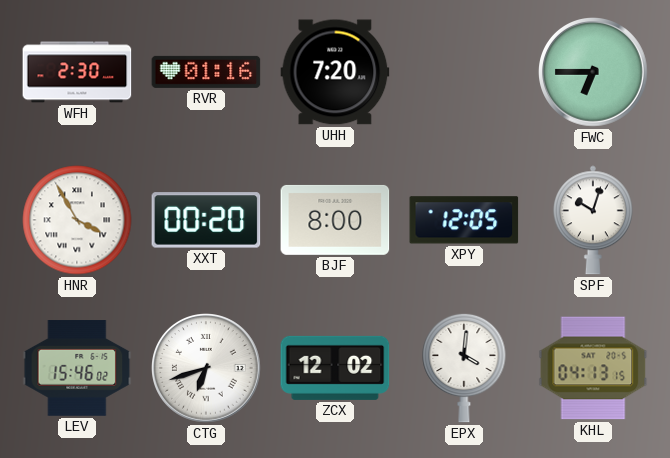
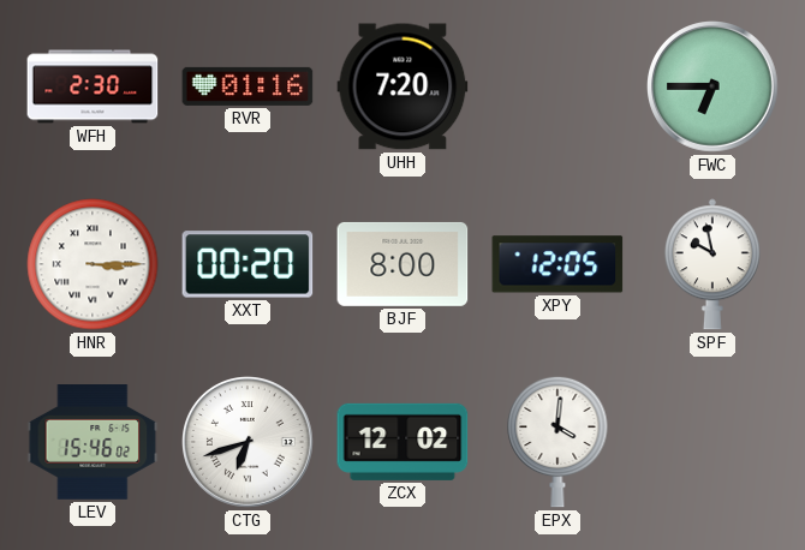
HNR: 3:55 -> 3:15 (93, 264)
SPF: 10:03 -> 9:58 (712, 264)
KHL: 04:13 -> none (593, 368)
